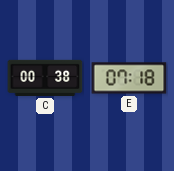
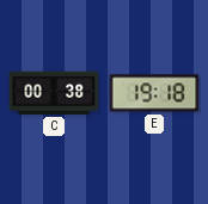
E: 07:18 -> 19:18 (154, 93)
